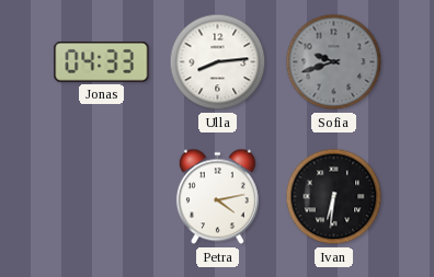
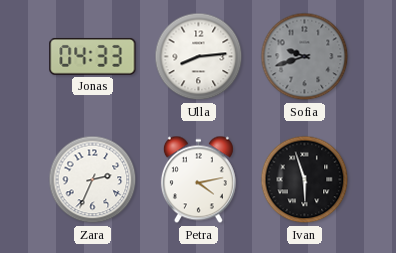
Zara: none -> 2:34 (93, 180)
Ivan: 6:31 -> 5:57 (305, 180)
